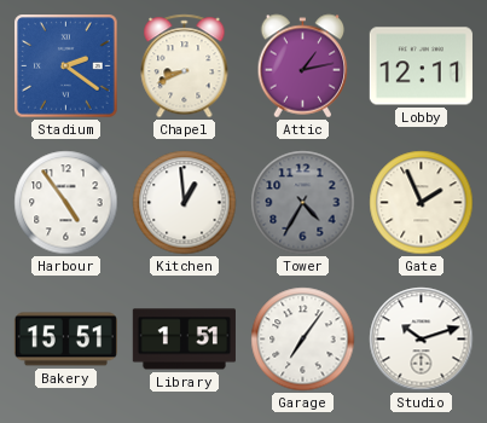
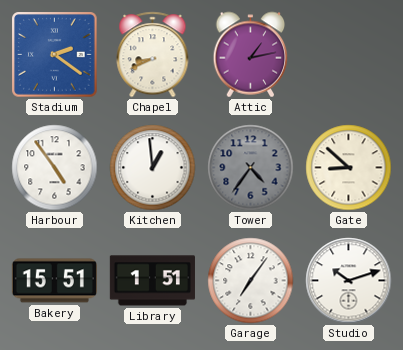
Lobby: 12:11 -> none (421, 66)
Tower: 4:35 -> 4:36 (251, 168)
Gate: 1:56 -> 8:52 (349, 168)
